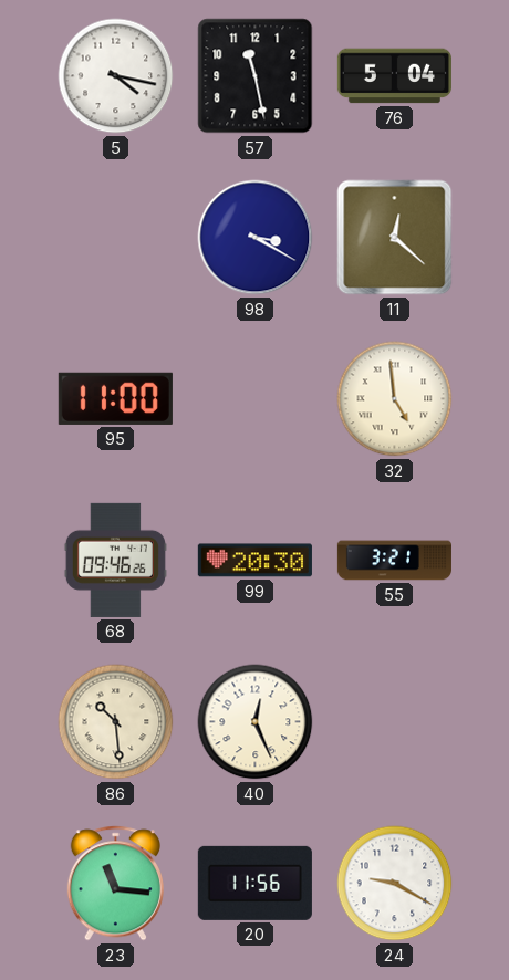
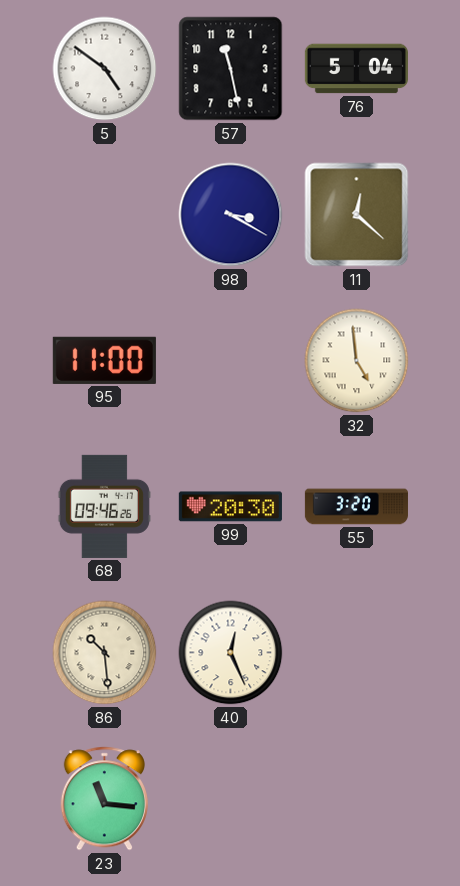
5: 4:17 -> 4:51 (105, 69)
55: 3:21 -> 3:20 (356, 507)
20: 11:56 -> none (254, 883)
24: 9:20 -> none (395, 884)
